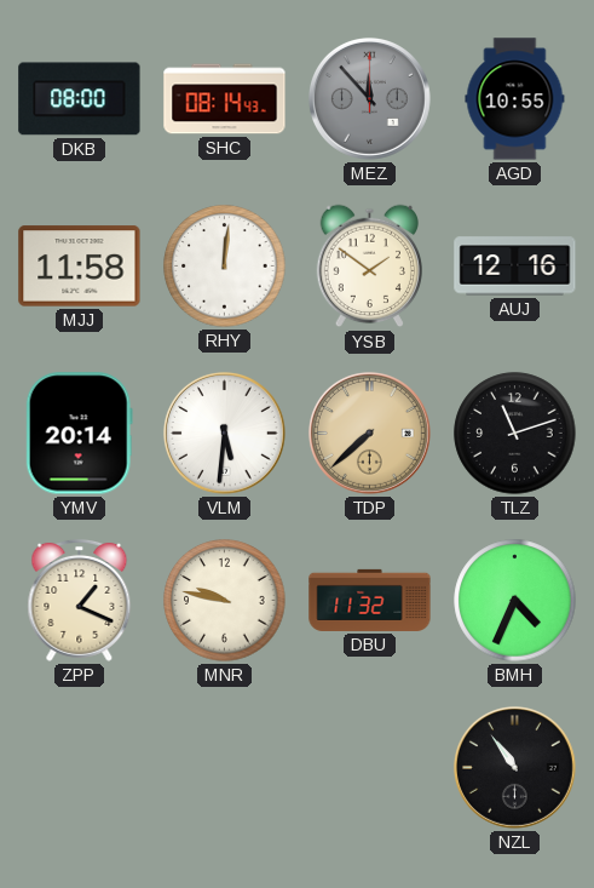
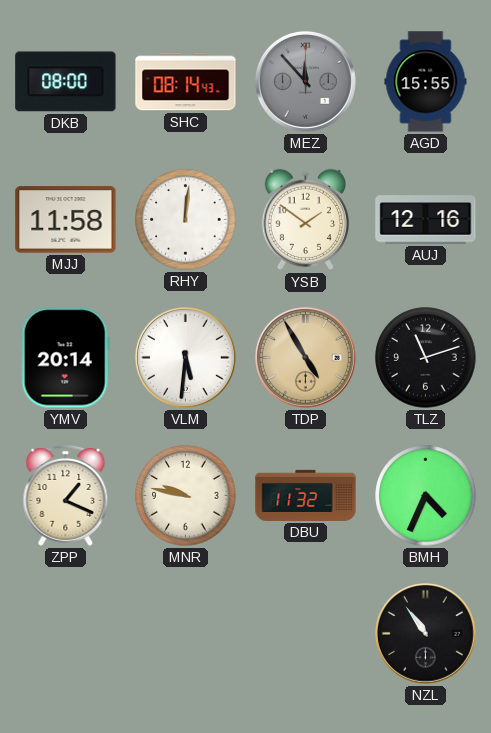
AGD: 10:55 -> 15:55 (426, 82)
TDP: 7:38 -> 4:55 (305, 357)
